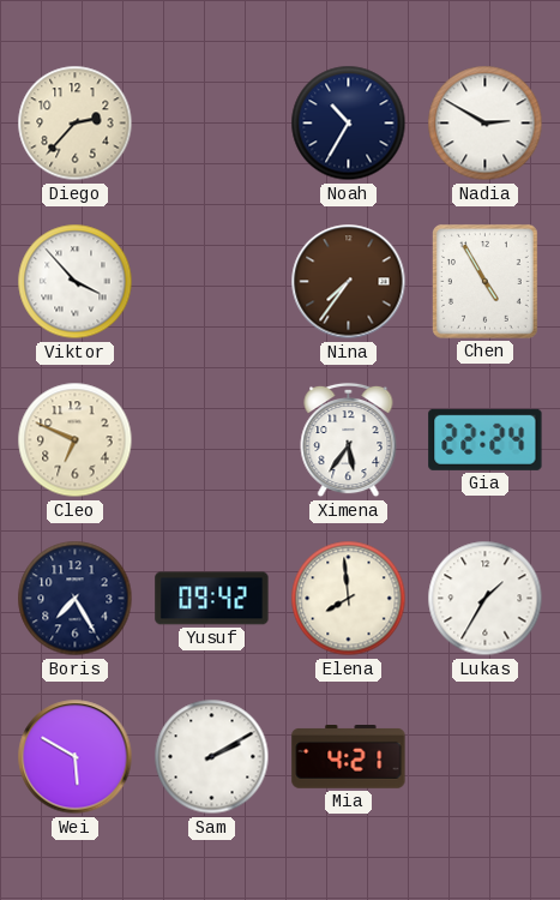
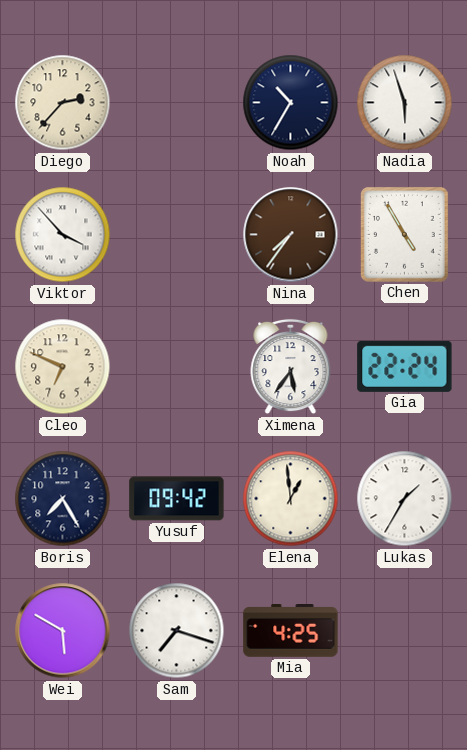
Nadia: 2:50 -> 5:57 (405, 103)
Elena: 7:59 -> 12:59 (291, 499)
Sam: 2:10 -> 7:18 (177, 631)
Mia: 4:21 -> 4:25 (291, 631)
